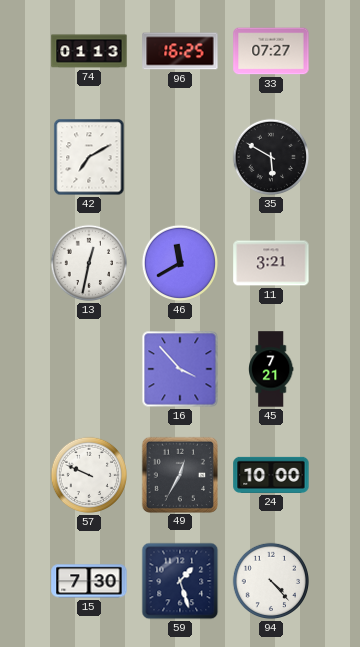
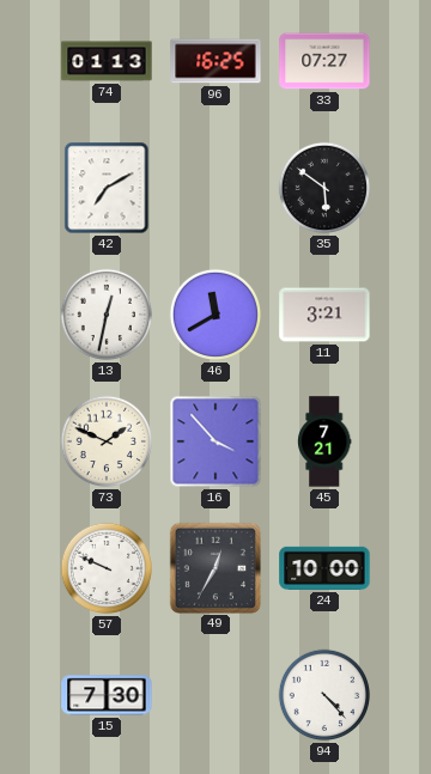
35: 5:50 -> 5:51 (324, 188)
73: none -> 1:49 (107, 441)
59: 1:27 -> none (180, 581)
